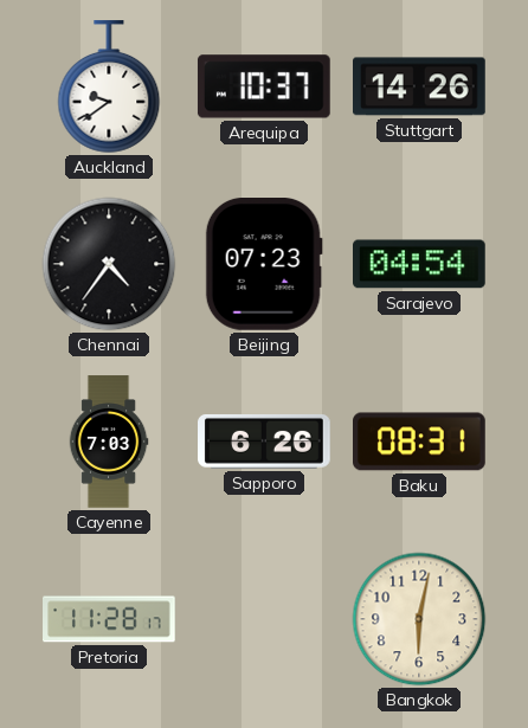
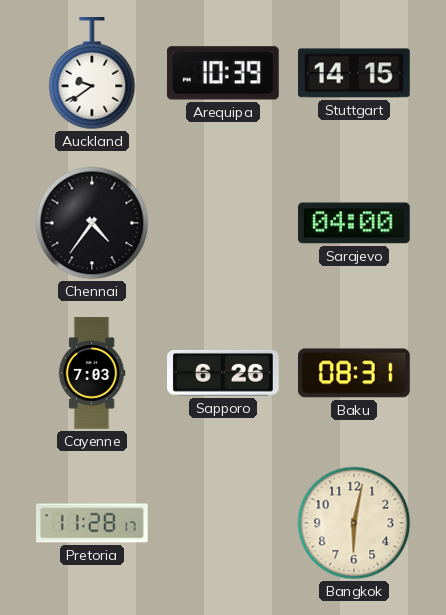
Arequipa: 10:37 -> 10:39 (223, 73)
Stuttgart: 14:26 -> 14:15 (355, 73)
Beijing: 07:23 -> none (264, 265)
Sarajevo: 04:54 -> 04:00 (355, 223)
